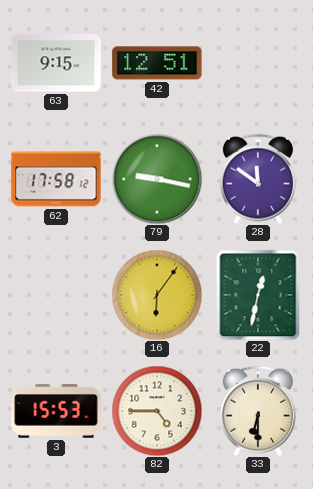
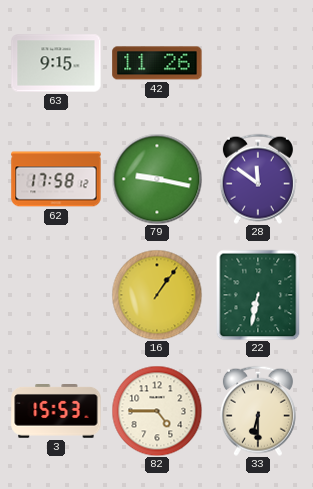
42: 12:51 -> 11:26 (157, 63)
16: 6:06 -> 1:06 (157, 295)
22: 12:32 -> 6:32 (258, 295)
